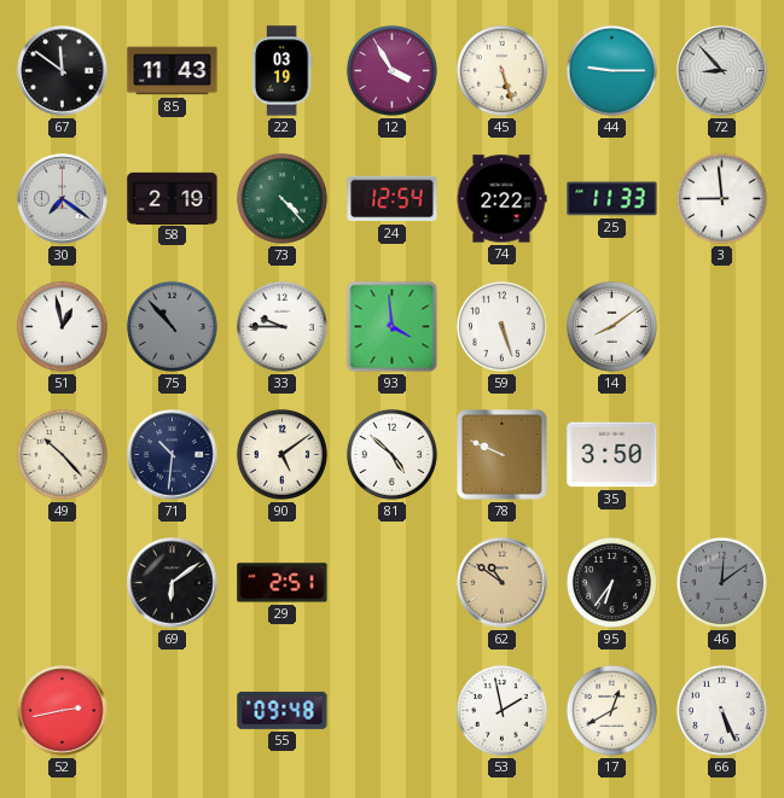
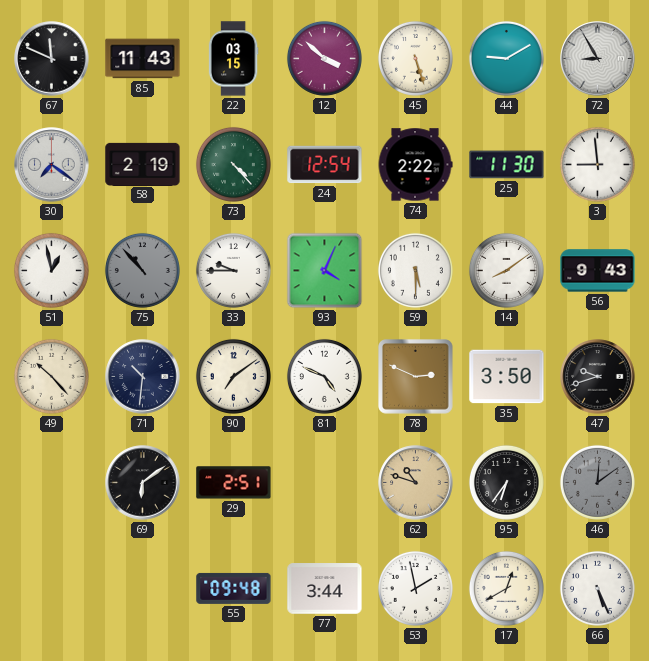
67: 11:51 -> 11:49 (52, 59)
22: 03:19 -> 03:15 (233, 59)
12: 3:55 -> 3:52 (324, 58)
44: 9:15 -> 9:10 (506, 58)
72: 8:53 -> 8:55 (598, 59)
25: 11:33 -> 11:30 (507, 165)
93: 3:59 -> 4:04 (325, 271)
59: 5:27 -> 5:30 (415, 270)
56: none -> 9:43 (598, 271)
90: 5:09 -> 7:09 (233, 376)
81: 4:52 -> 4:49 (324, 376)
78: 9:49 -> 2:49 (416, 377)
47: none -> 9:42 (598, 377)
62: 10:51 -> 10:48 (416, 483)
52: 2:43 -> none (63, 711)
77: none -> 3:44 (325, 589)
